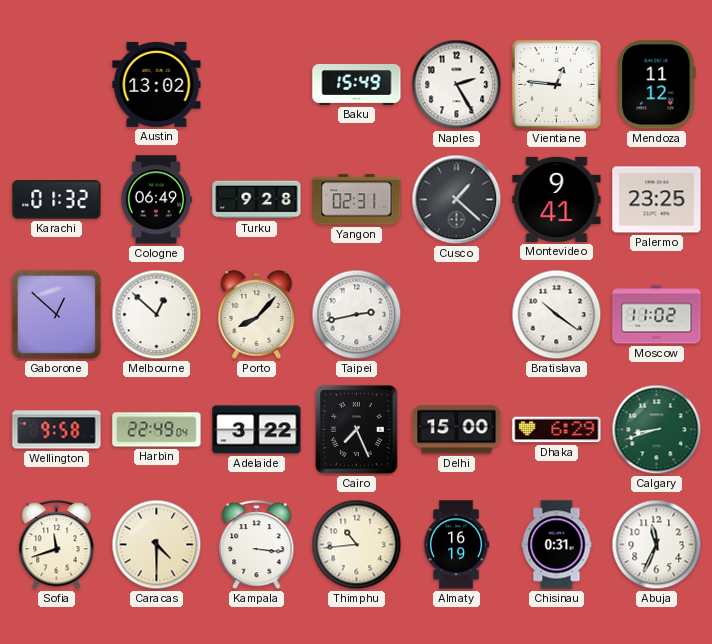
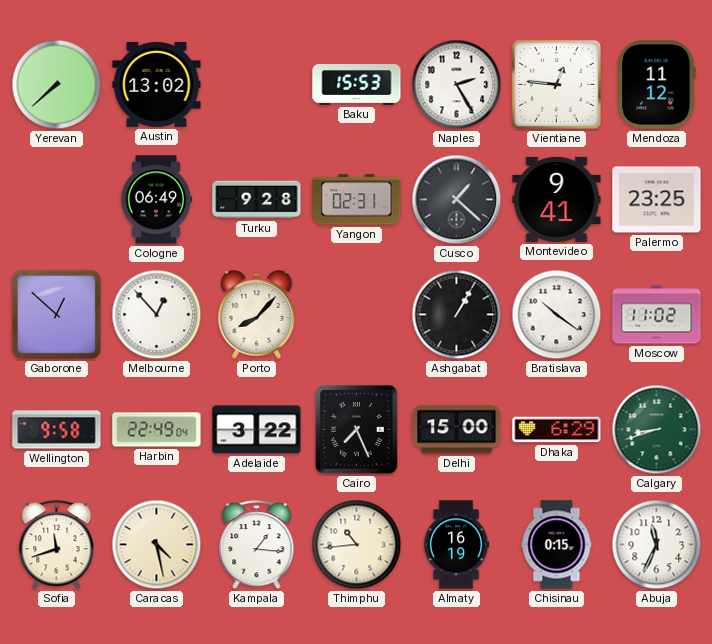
Yerevan: none -> 7:38 (57, 85)
Baku: 15:49 -> 15:53 (357, 85)
Karachi: 01:32 -> none (57, 200)
Melbourne: 12:52 -> 12:53 (157, 315)
Taipei: 2:43 -> none (357, 315)
Ashgabat: none -> 1:05 (457, 315)
Caracas: 4:30 -> 4:28 (157, 545)
Kampala: 3:16 -> 1:16 (257, 545)
Chisinau: 0:31 -> 0:15 (557, 545)
